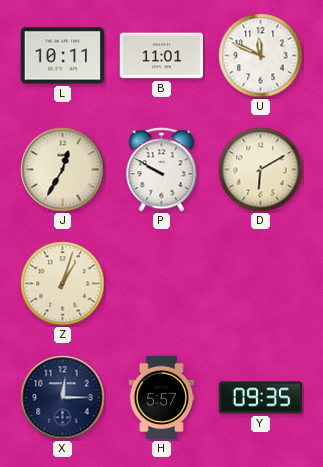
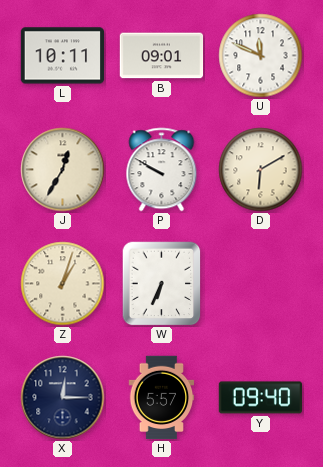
B: 11:01 -> 09:01 (162, 56)
W: none -> 6:34 (162, 284)
Y: 09:35 -> 09:40 (261, 398)
